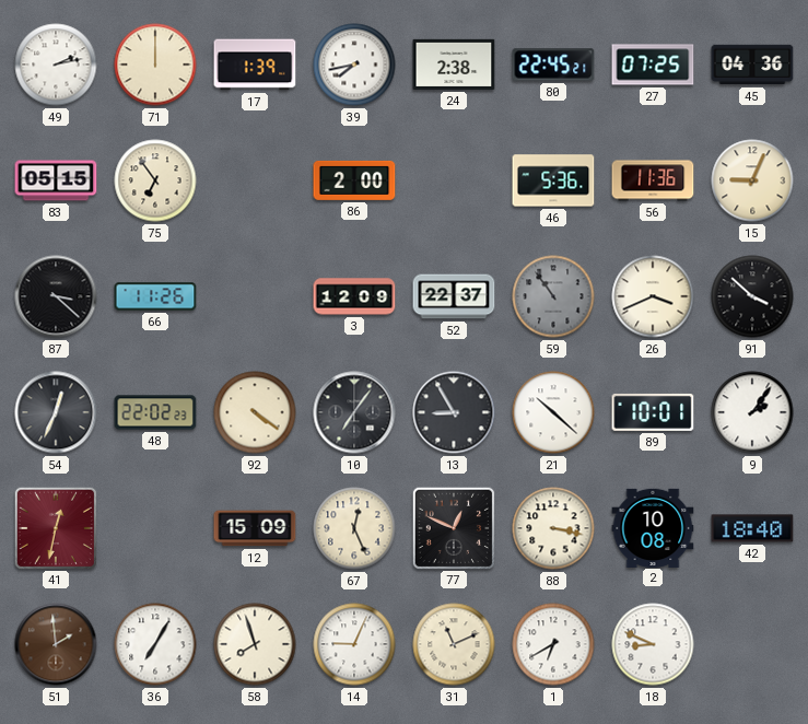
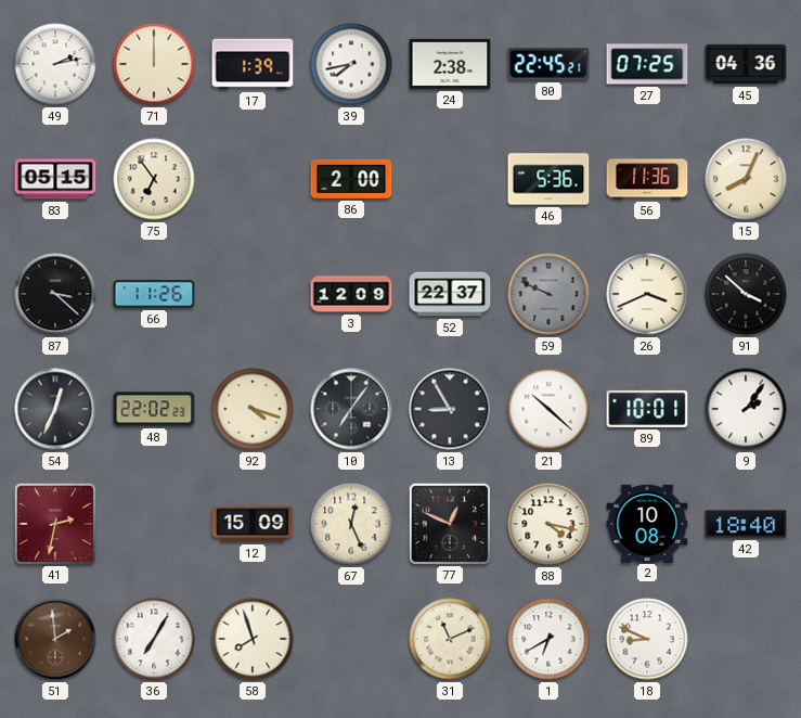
15: 9:04 -> 8:04 (746, 179)
59: 10:54 -> 9:49 (548, 294)
92: 4:21 -> 4:18 (253, 409)
41: 12:32 -> 2:32 (54, 523)
88: 3:17 -> 4:17 (548, 524)
14: 9:04 -> none (354, 644)
